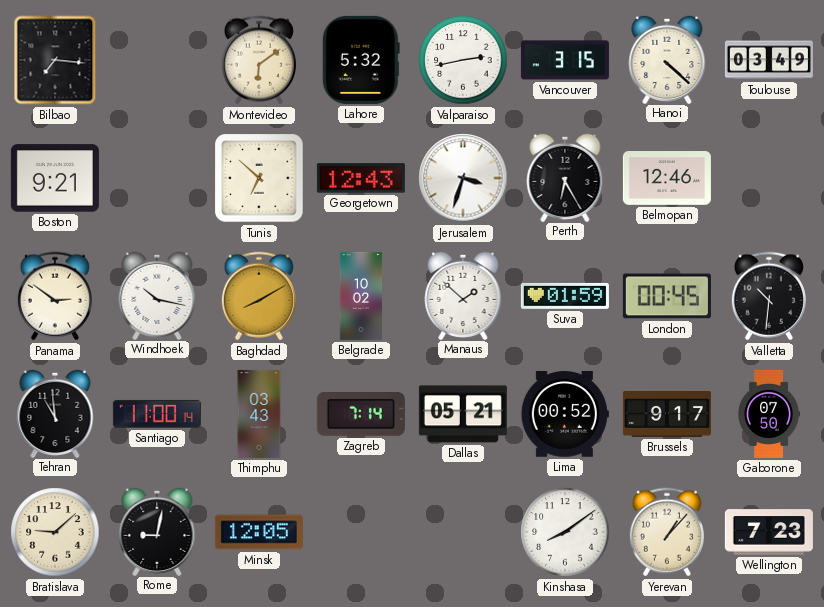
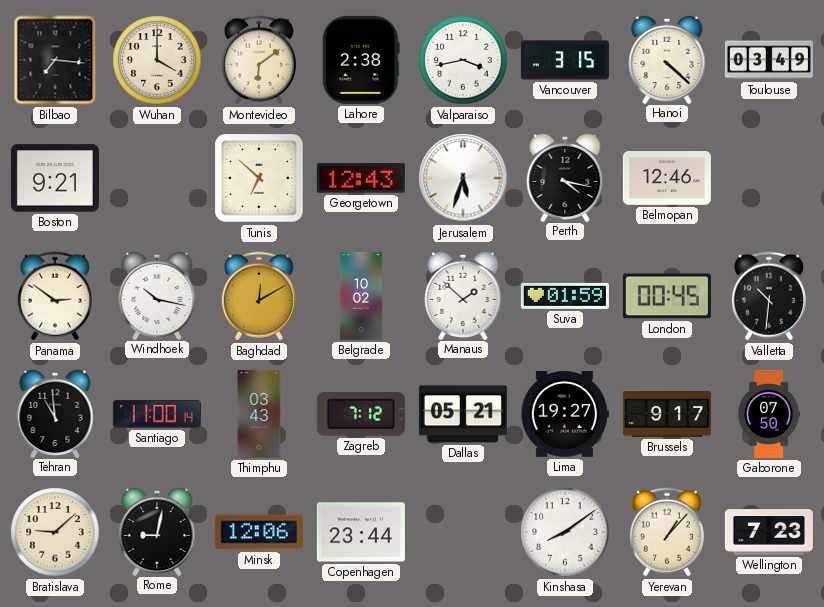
Wuhan: none -> 4:00 (157, 60)
Lahore: 5:32 -> 2:38 (361, 60)
Valparaiso: 2:43 -> 3:43 (463, 60)
Jerusalem: 3:33 -> 5:33 (463, 178)
Perth: 6:25 -> 4:17 (565, 177)
Baghdad: 8:10 -> 12:10 (259, 296)
Zagreb: 7:14 -> 7:12 (361, 415)
Lima: 00:52 -> 19:27 (565, 414)
Minsk: 12:05 -> 12:06 (259, 532)
Copenhagen: none -> 23:44 (361, 532)
